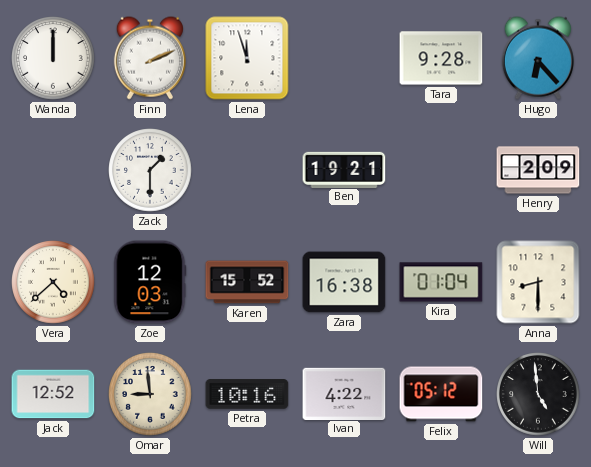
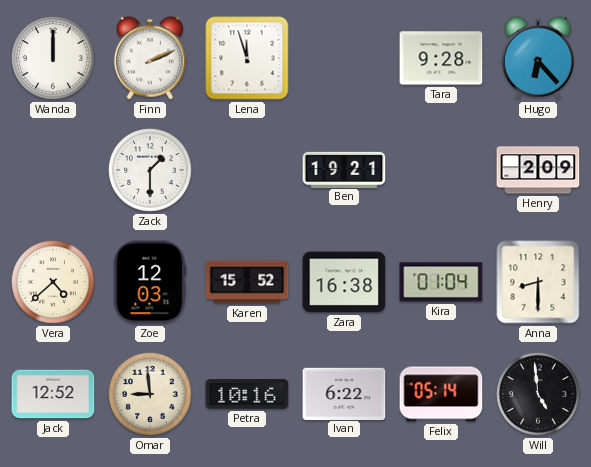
Ivan: 4:22 -> 6:22 (344, 393)
Felix: 05:12 -> 05:14 (441, 394)
